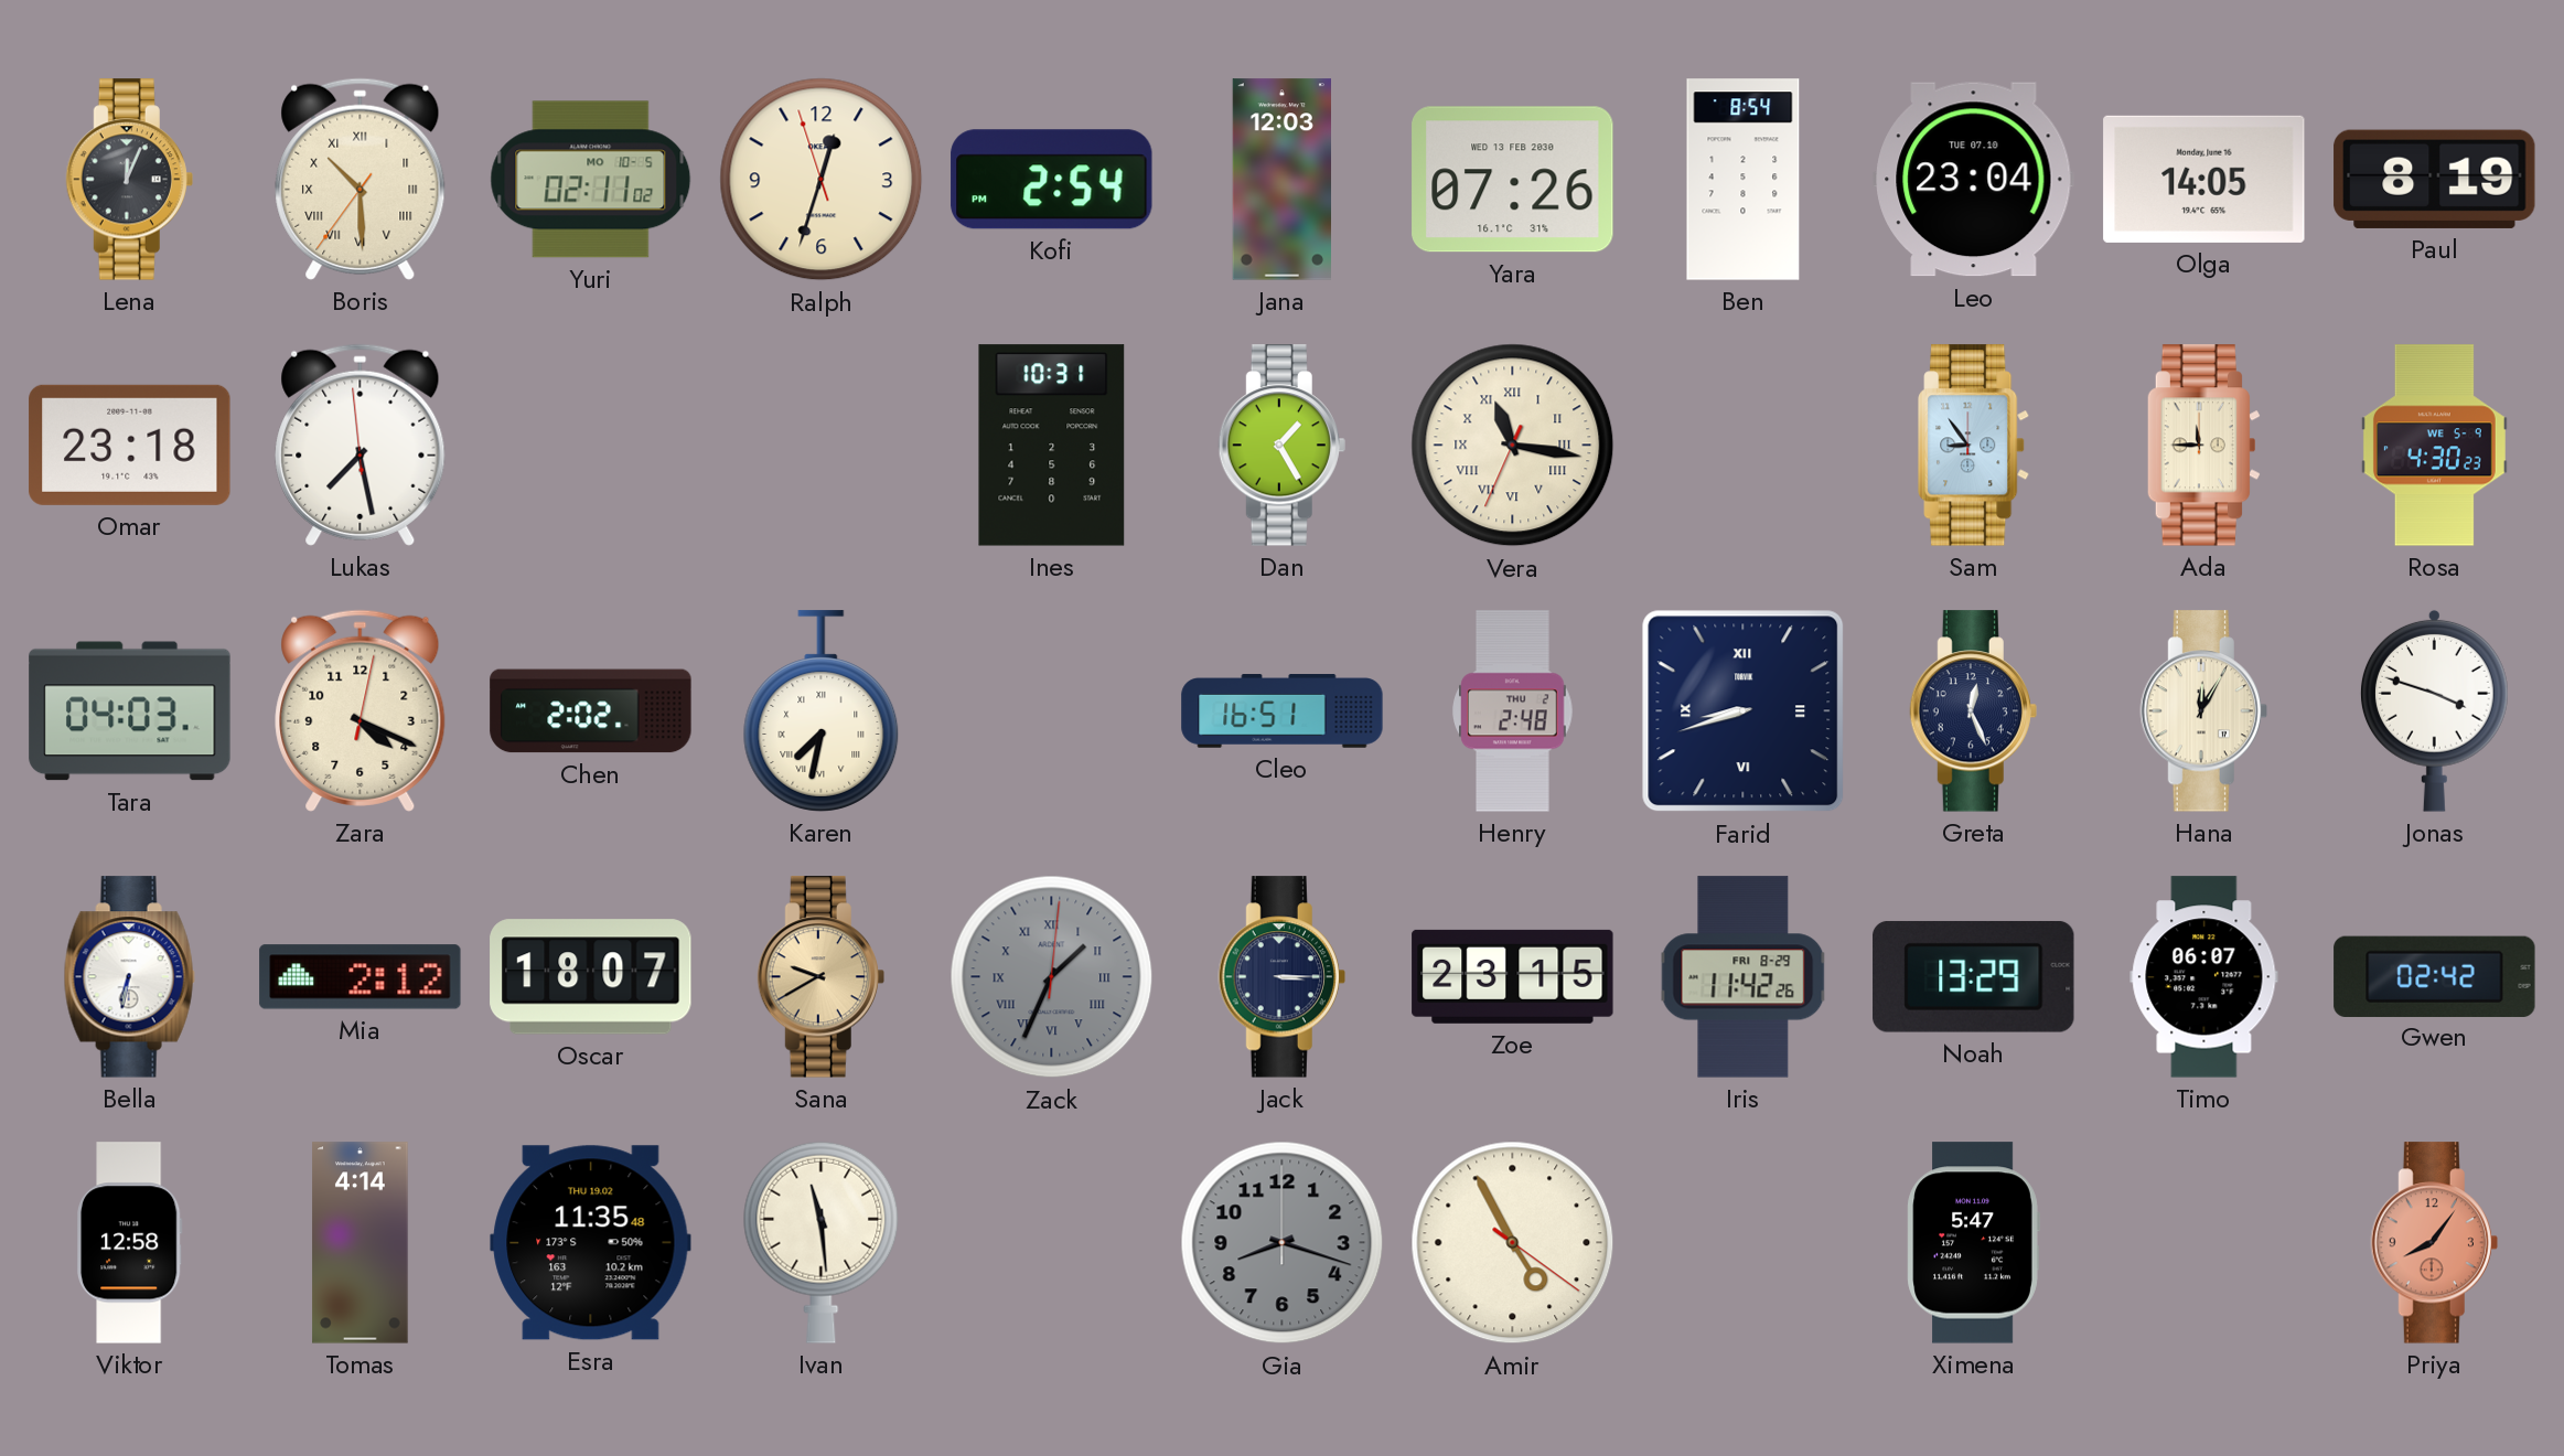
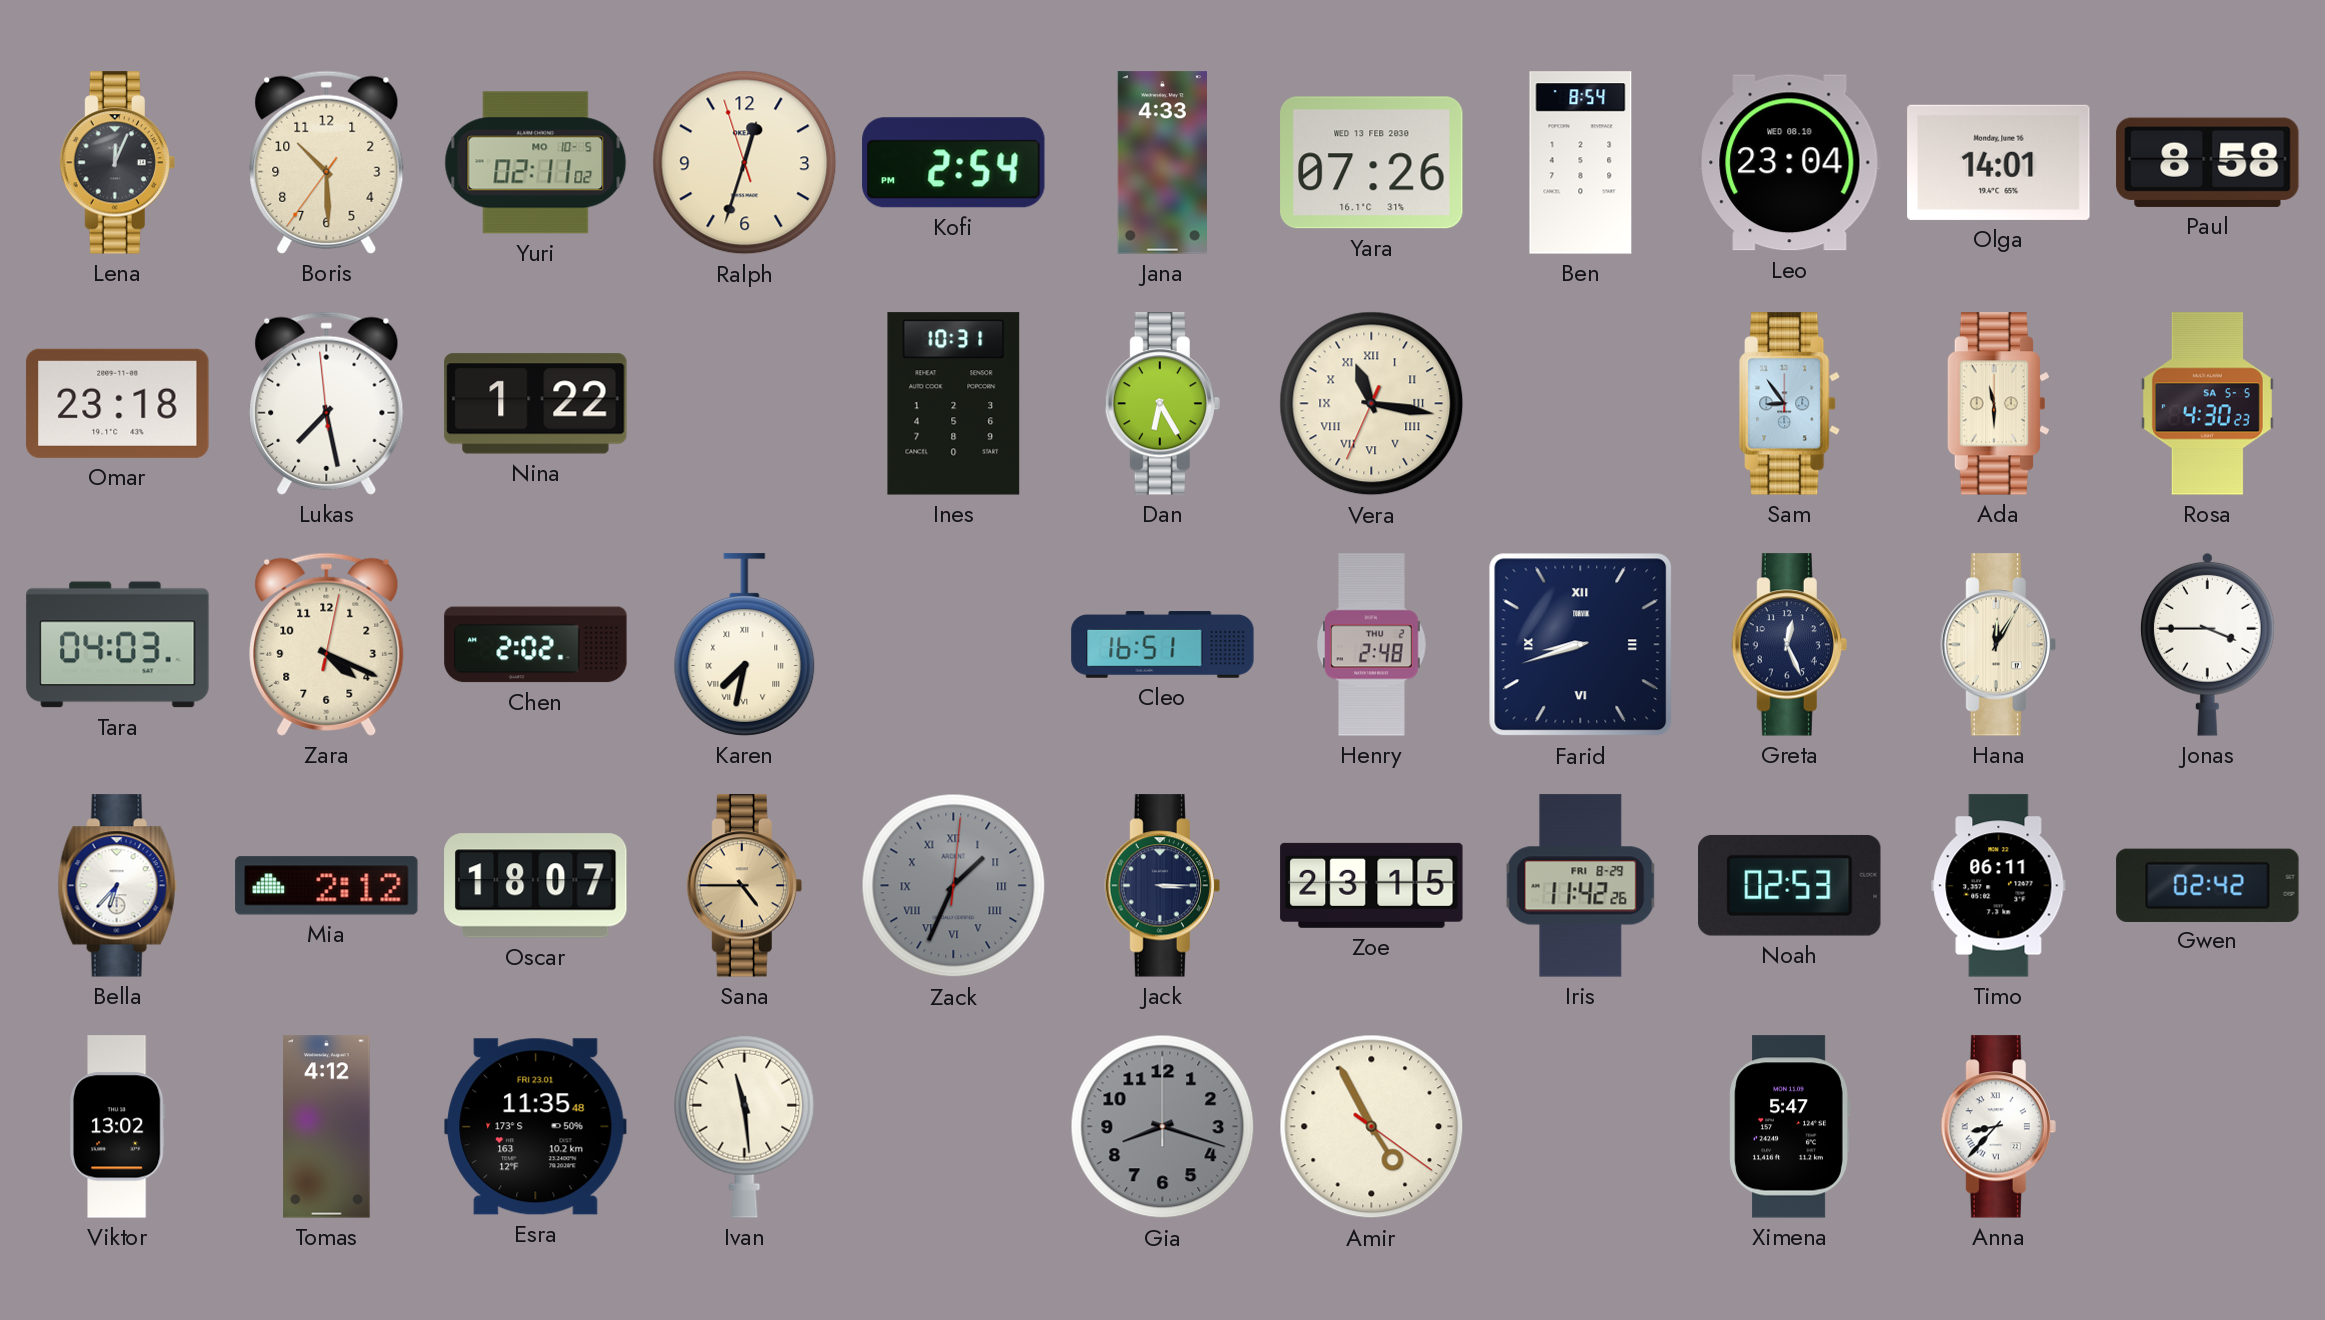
Boris numerals: Roman -> Arabic (327, 162)
Jana: 12:03 -> 4:33 (1162, 163)
Leo date: TUE 07.10 -> WED 08.10 (1790, 163)
Olga: 14:05 -> 14:01 (1999, 162)
Paul: 8:19 -> 8:58 (2208, 162)
Nina: none -> 1:22 (536, 404)
Dan: 1:25 -> 6:25 (1162, 404)
Ada: 11:45 -> 11:30 (1998, 404)
Rosa date: WE 5-9 -> SA 5-5 (2207, 404)
Jonas: 3:48 -> 3:45 (2207, 644)
Bella: 6:32 -> 6:37 (117, 886)
Sana: 9:40 -> 4:45 (744, 886)
Noah: 13:29 -> 02:53 (1790, 885)
Timo: 06:07 -> 06:11 (1999, 886)
Viktor: 12:58 -> 13:02 (117, 1127)
Tomas: 4:14 -> 4:12 (327, 1127)
Esra date: THU 19.02 -> FRI 23.01 (536, 1127)
Anna: none -> 8:37 (1998, 1127)
Priya: 8:06 -> none (2434, 1243)
